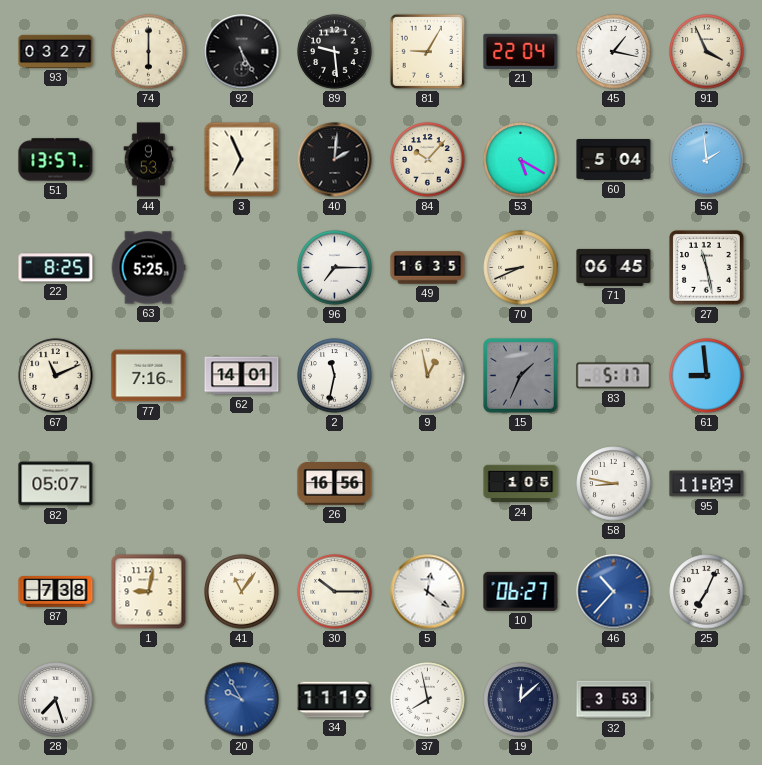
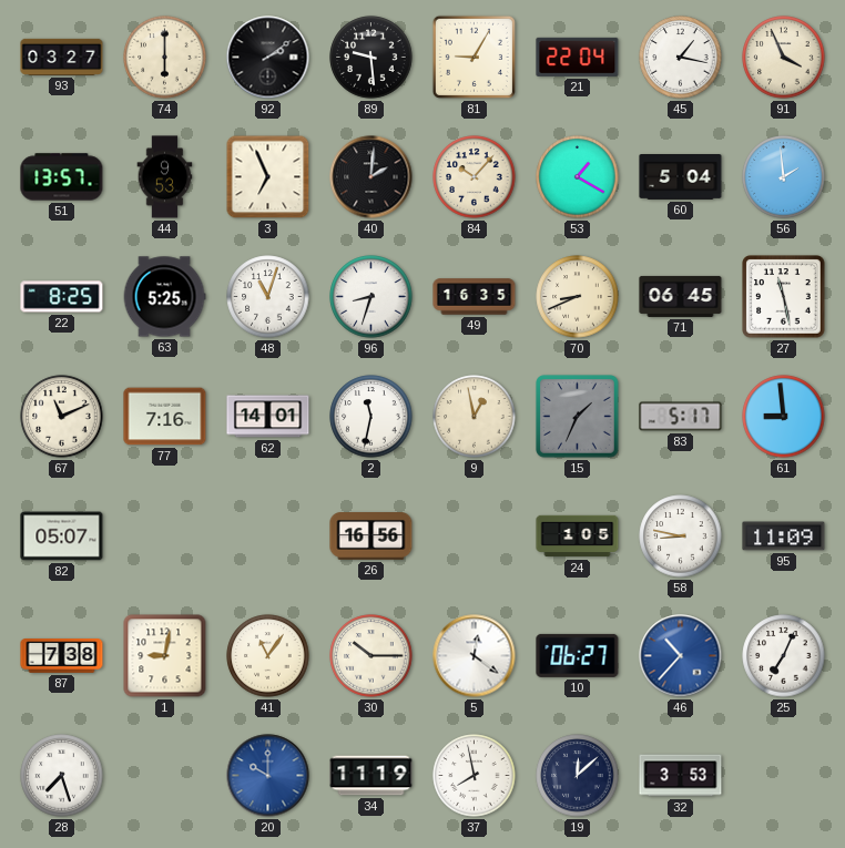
92: 5:25 -> 2:09 (268, 58)
53: 5:20 -> 1:20 (578, 177)
48: none -> 11:03 (268, 297)
96: 7:15 -> 8:33 (371, 297)
20: 9:55 -> 10:00 (268, 776)
